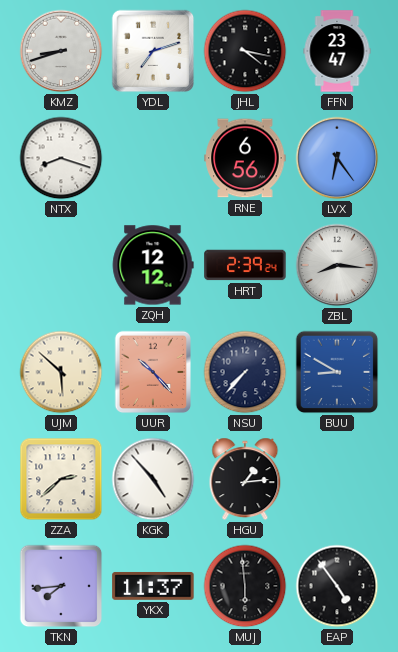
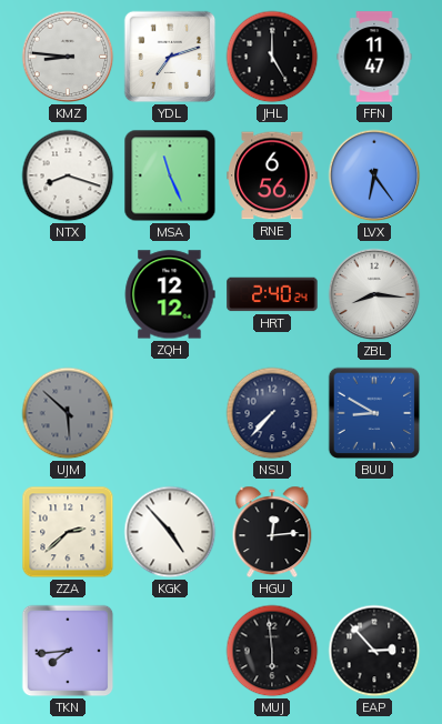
KMZ: 8:42 -> 8:46 (68, 57)
JHL: 4:17 -> 5:00 (272, 57)
FFN: 23:47 -> 11:47 (374, 57)
MSA: none -> 11:26 (170, 175)
HRT: 2:39 -> 2:40 (272, 294)
UJM dial: cream -> grey (68, 413)
UUR: 10:23 -> none (153, 372)
HGU: 1:14 -> 12:14 (272, 532)
YKX: 11:37 -> none (153, 586)
EAP: 4:54 -> 2:53 (374, 651)
